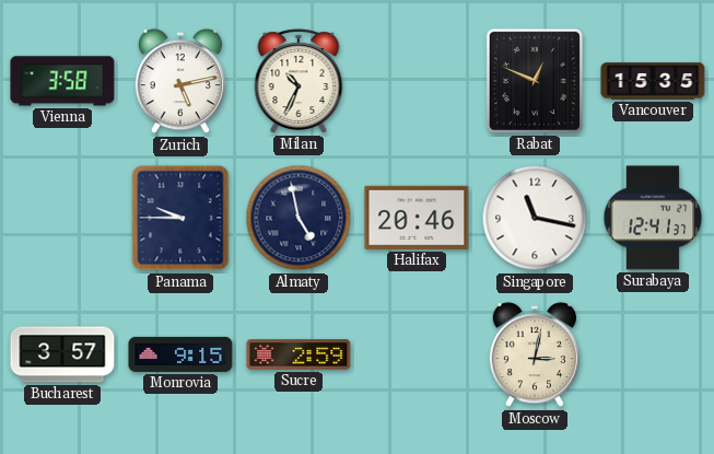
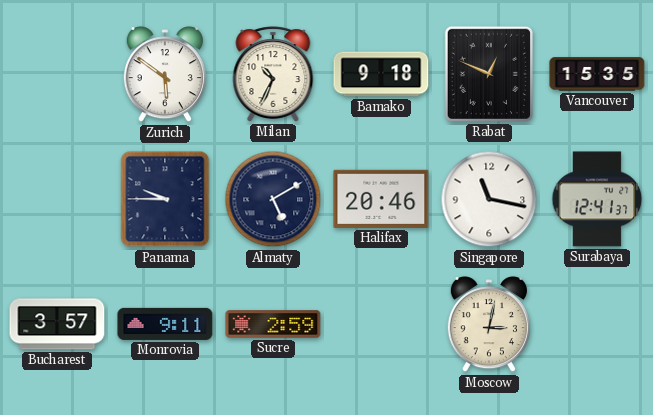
Vienna: 3:58 -> none (62, 81)
Zurich: 5:13 -> 5:51 (165, 75)
Bamako: none -> 9:18 (381, 74)
Almaty: 4:58 -> 5:10 (273, 199)
Monrovia: 9:15 -> 9:11 (165, 324)
